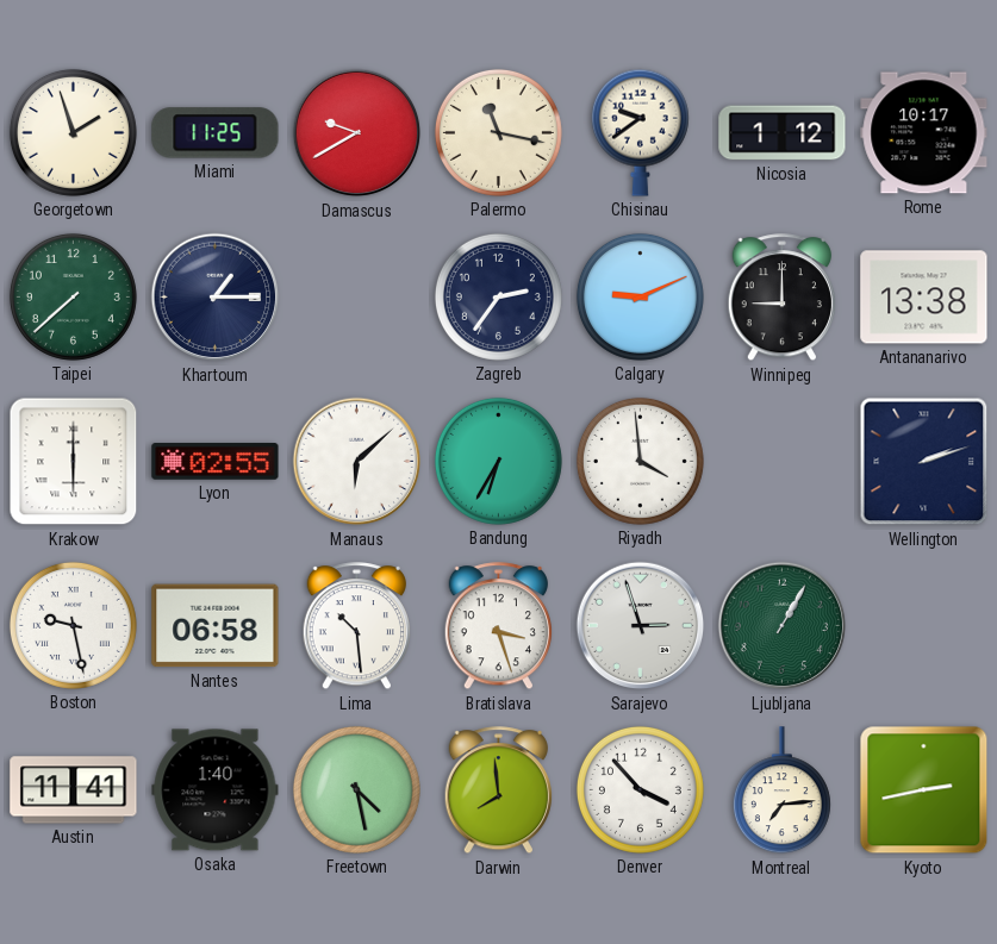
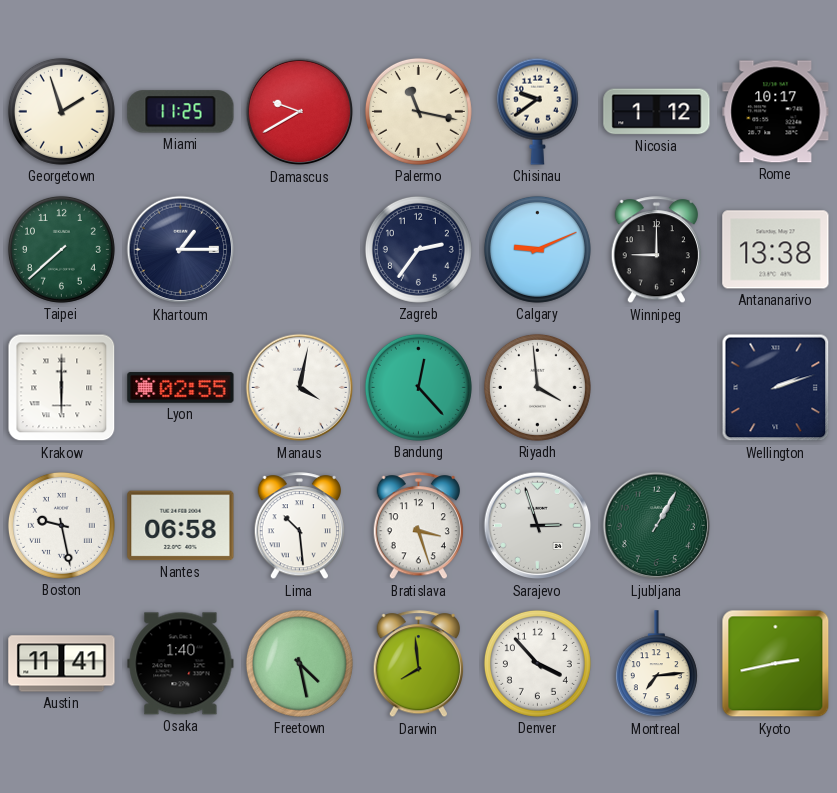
Manaus: 6:08 -> 4:02 (300, 388)
Bandung: 6:35 -> 12:23 (418, 387)
